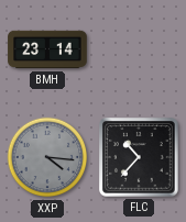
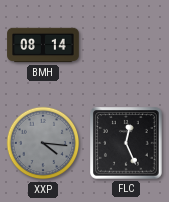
BMH: 23:14 -> 08:14 (43, 45)
FLC: 10:37 -> 12:26 (126, 143)
